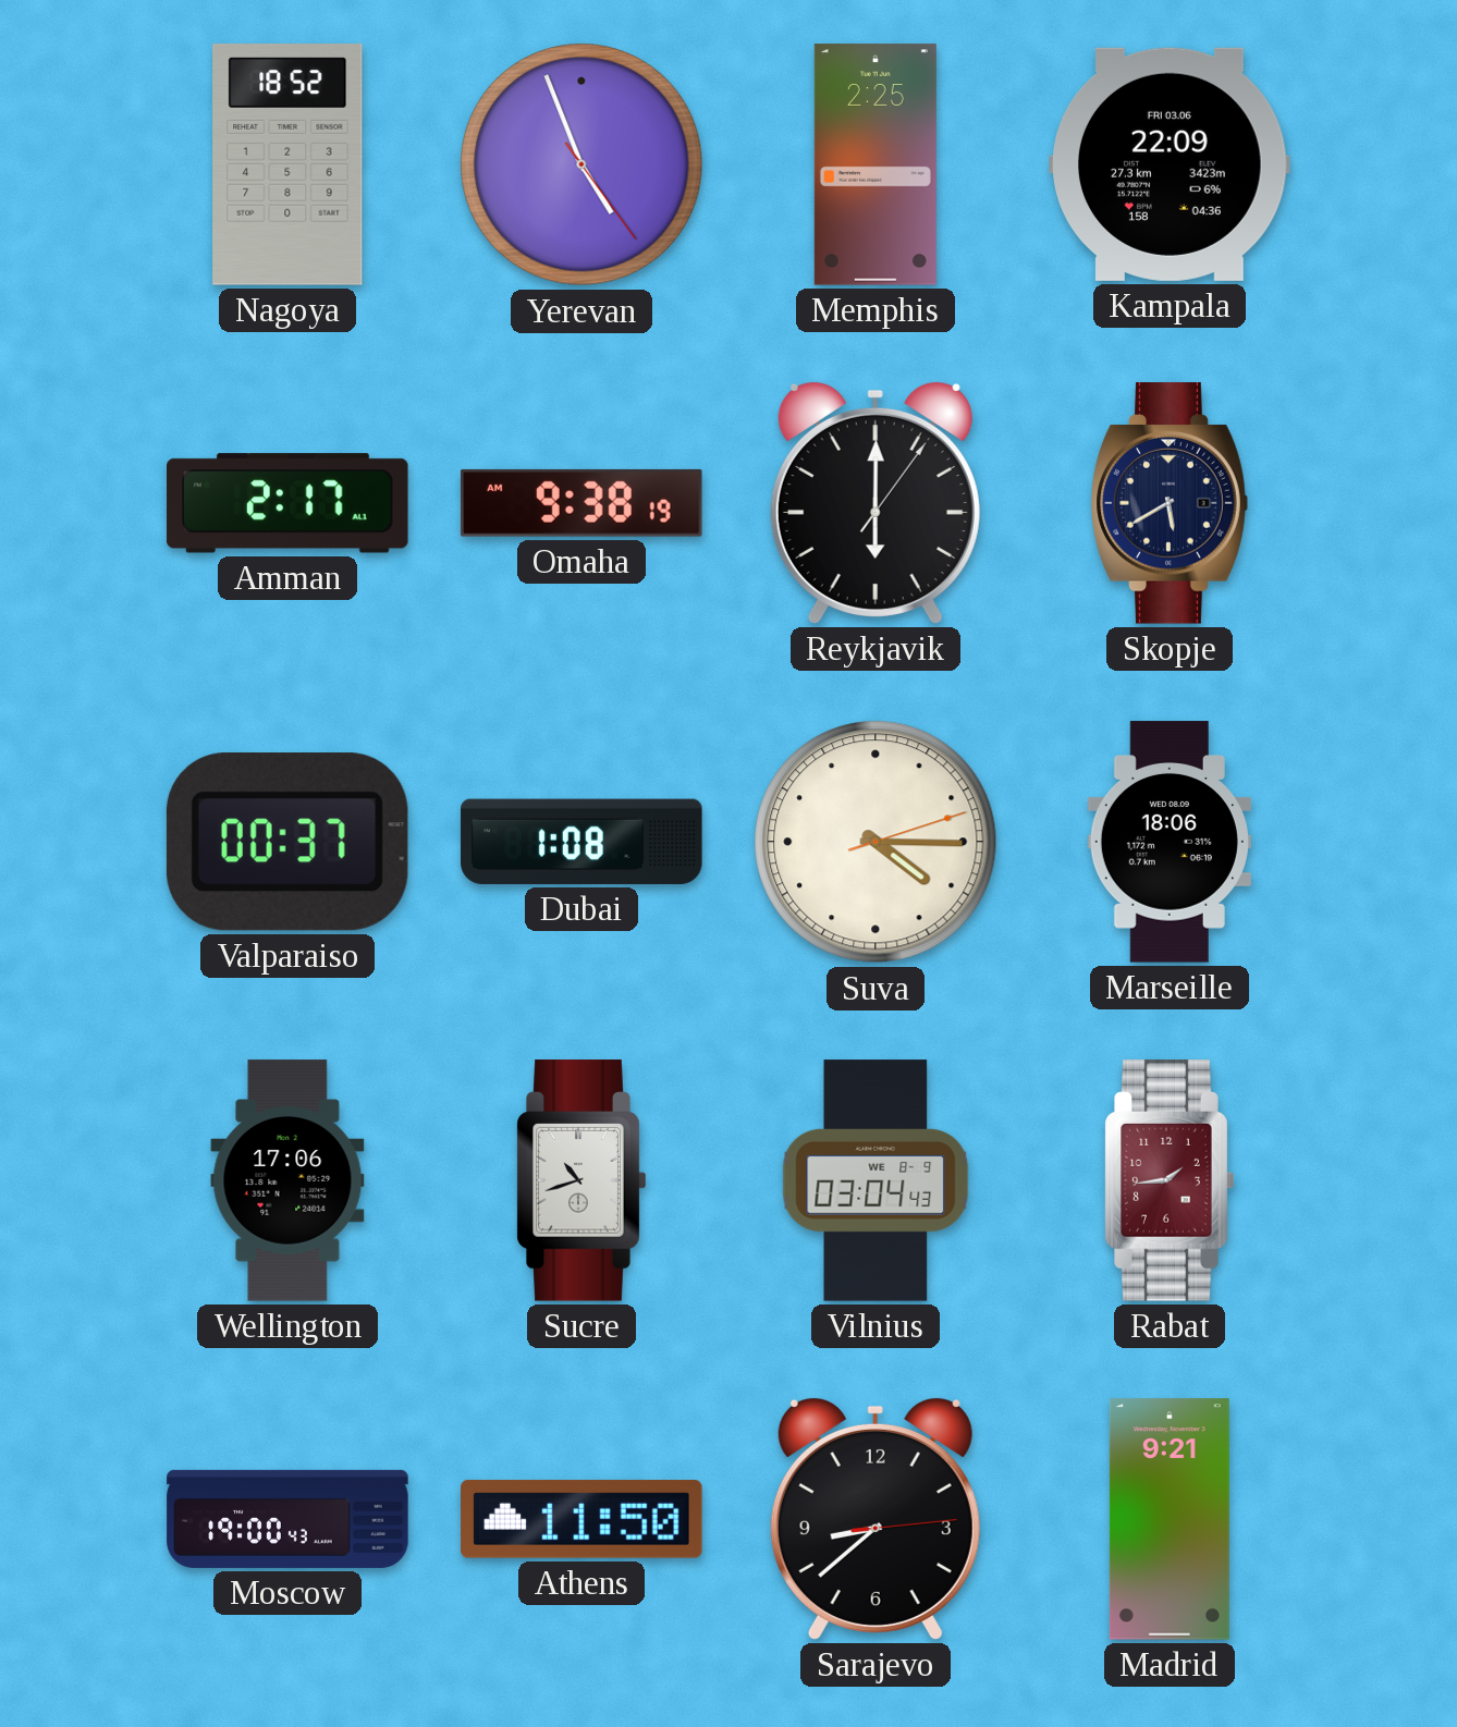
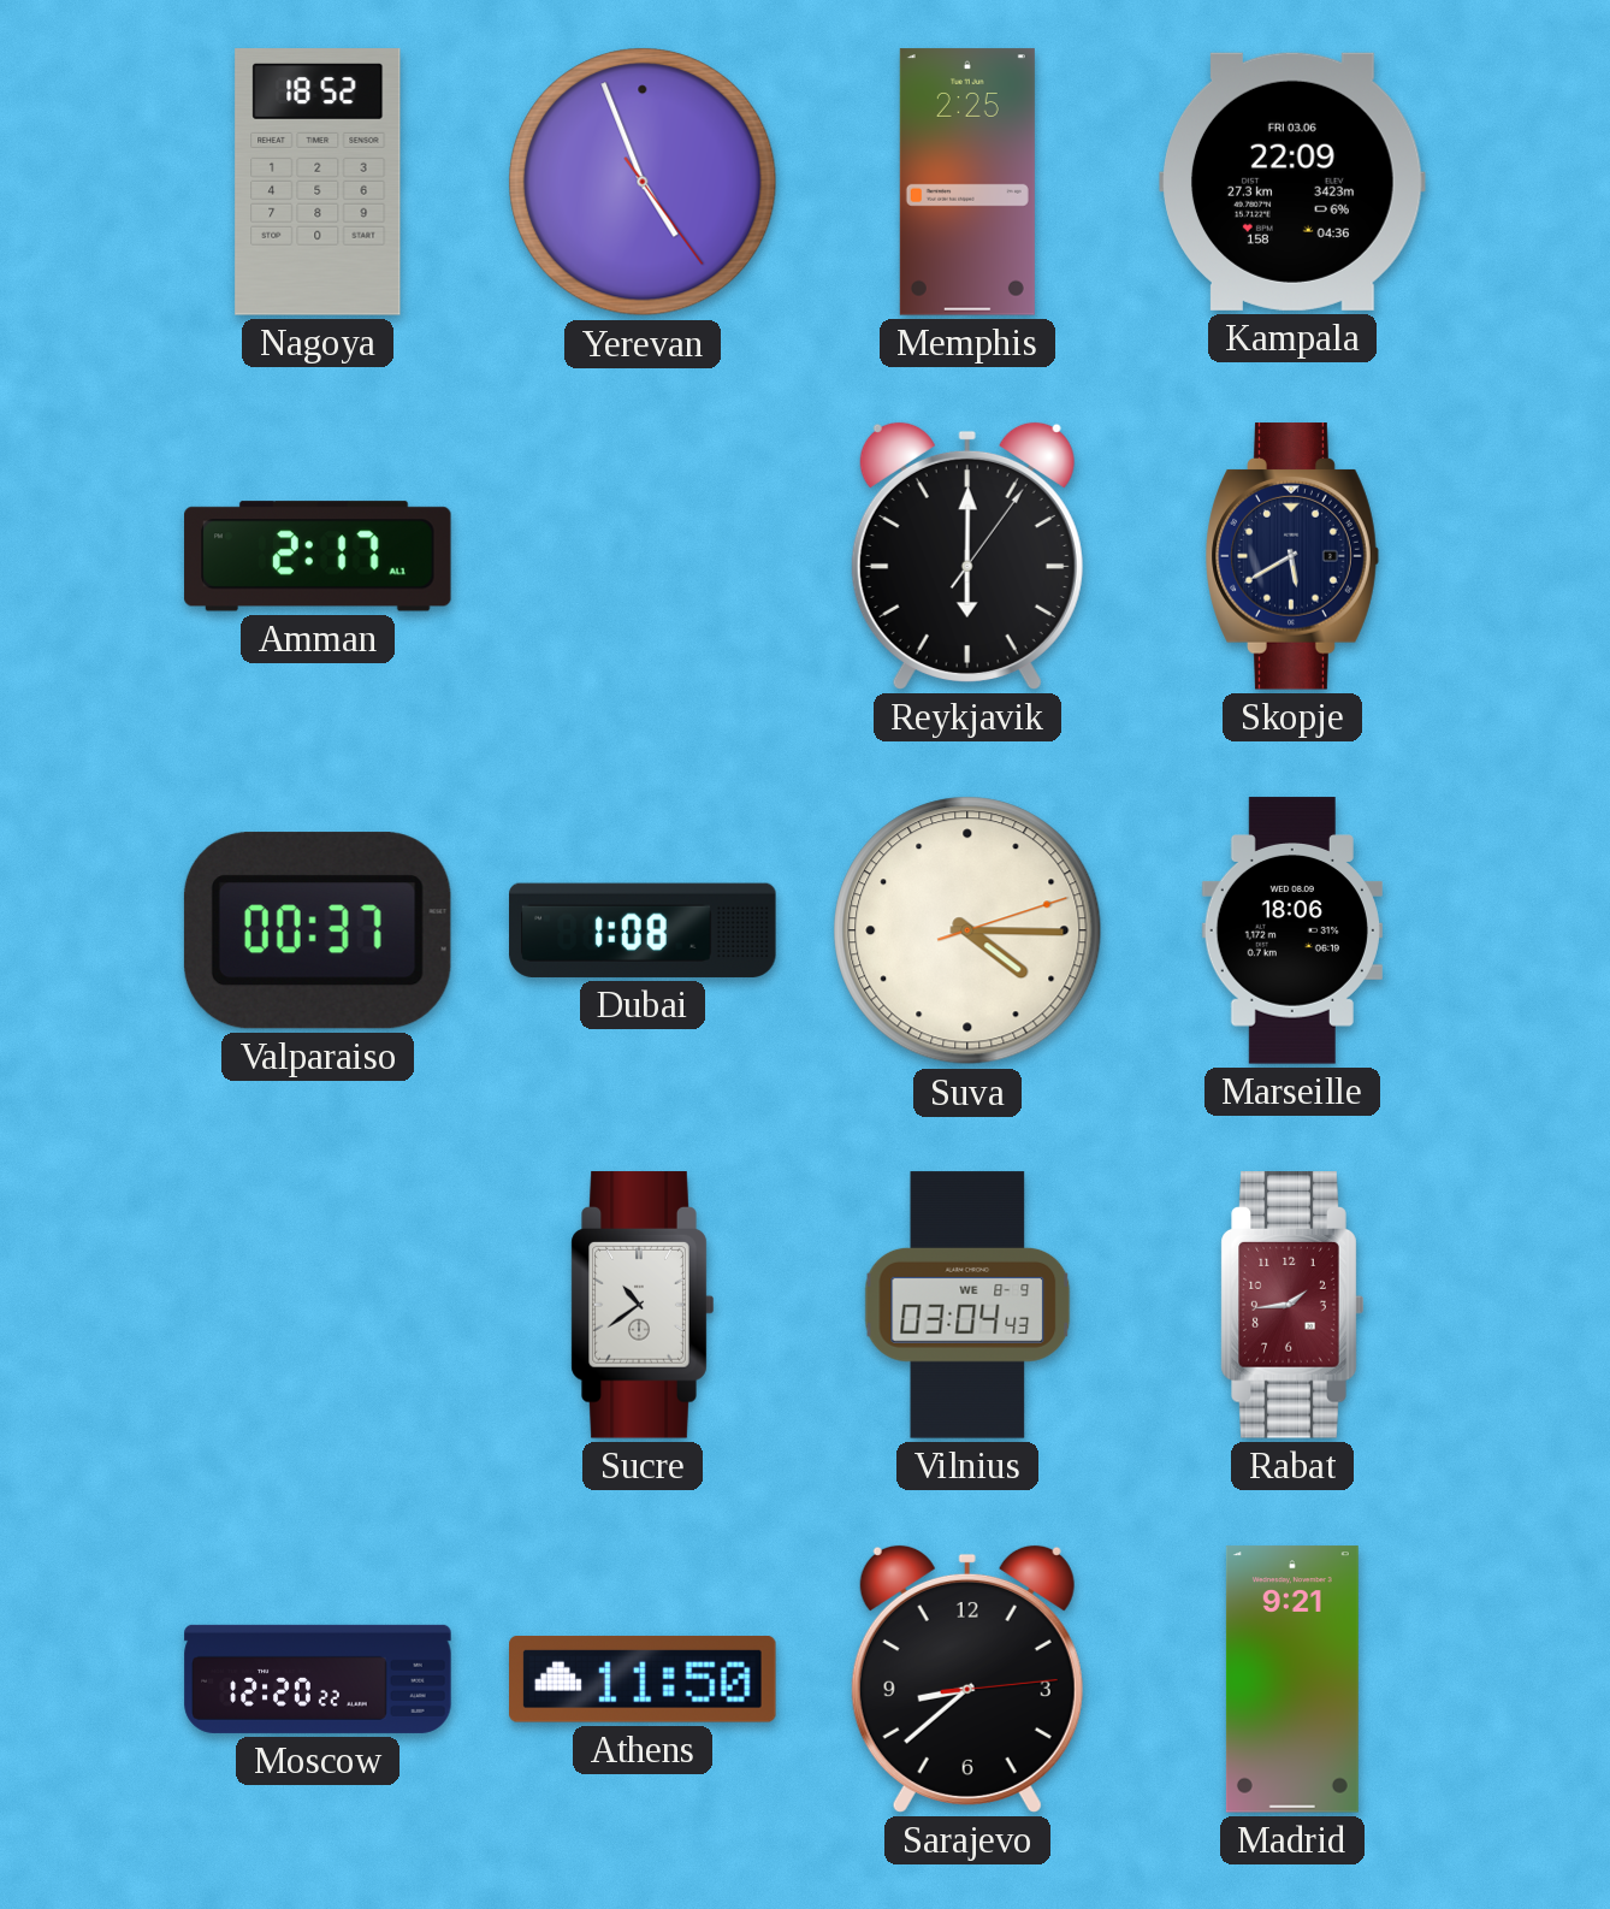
Omaha: 9:38 -> none (581, 503)
Wellington: 17:06 -> none (287, 1180)
Sucre: 10:42 -> 10:39 (643, 1305)
Moscow: 19:00 -> 12:20 (318, 1679)
